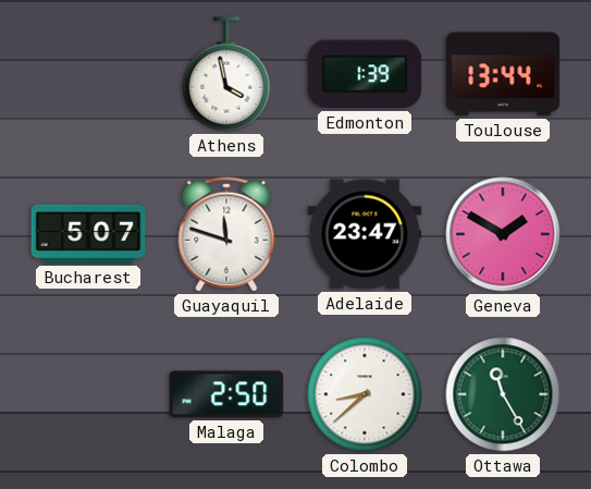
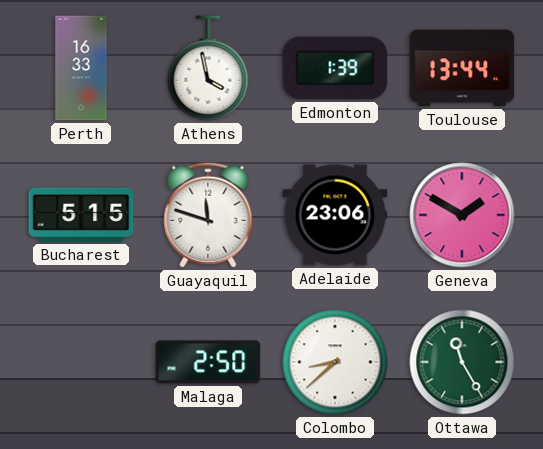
Perth: none -> 16:33 (81, 68)
Bucharest: 5:07 -> 5:15 (81, 215)
Adelaide: 23:47 -> 23:06 (335, 215)
